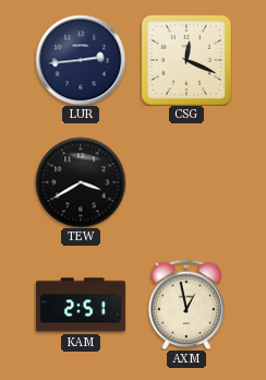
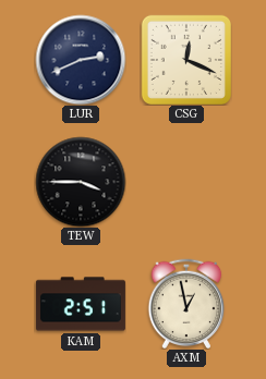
LUR: 2:44 -> 2:41 (81, 60)
TEW: 3:40 -> 3:45 (81, 182)
